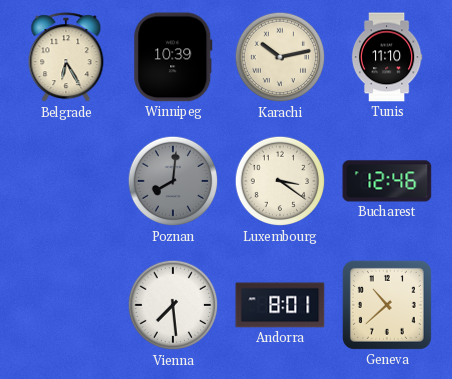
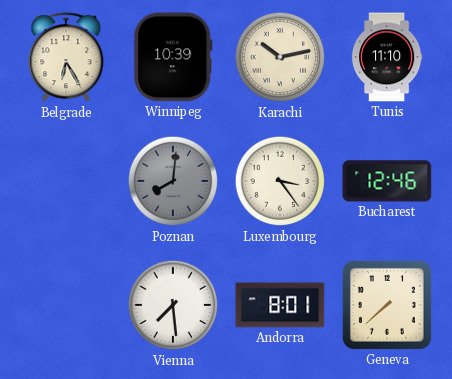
Luxembourg: 3:21 -> 3:24 (280, 181)
Geneva: 10:38 -> 7:38 (387, 305)
